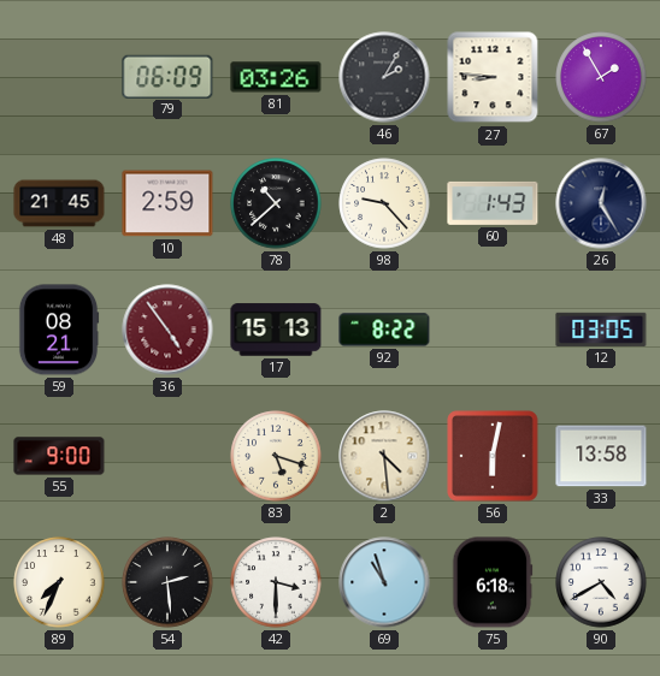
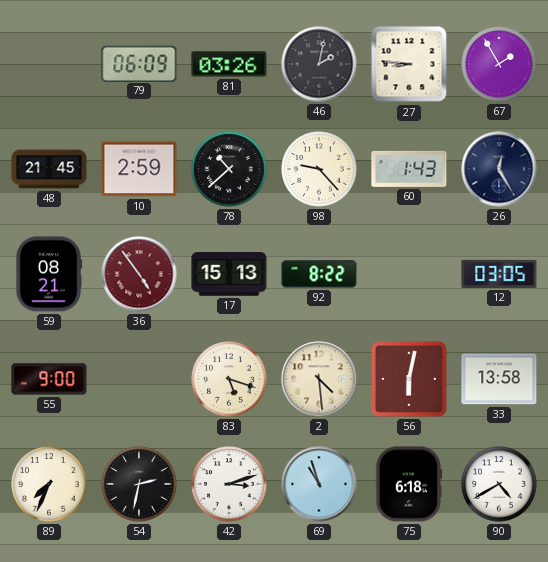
46: 2:05 -> 2:02 (319, 64)
54: 2:29 -> 2:32 (139, 484)
42: 3:30 -> 3:12 (229, 484)
